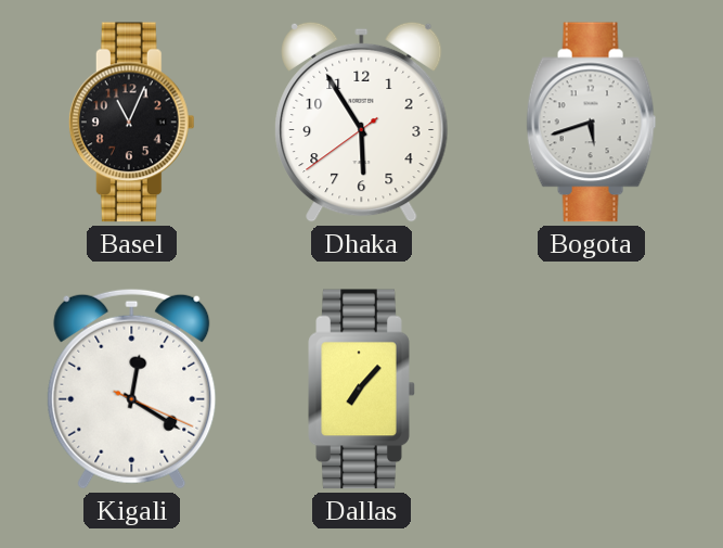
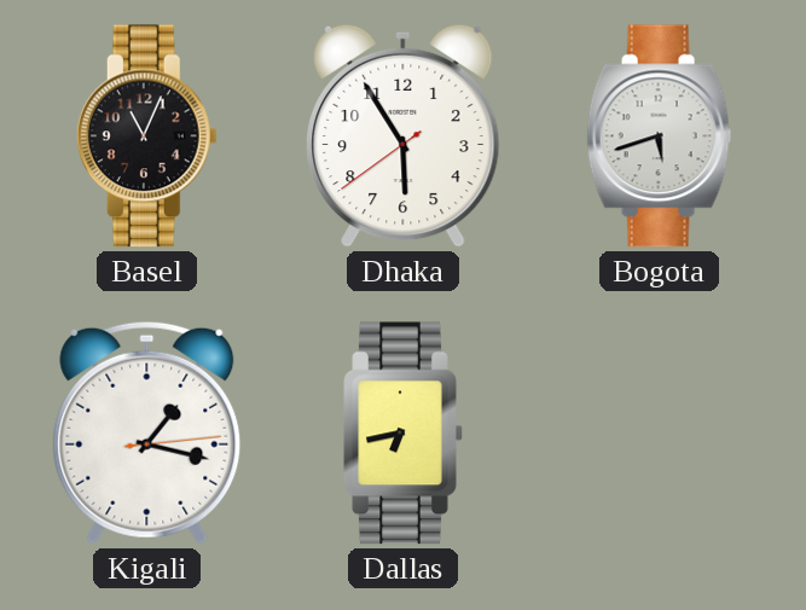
Kigali: 12:20 -> 1:17 (147, 432)
Dallas: 7:07 -> 6:43 (404, 434)
